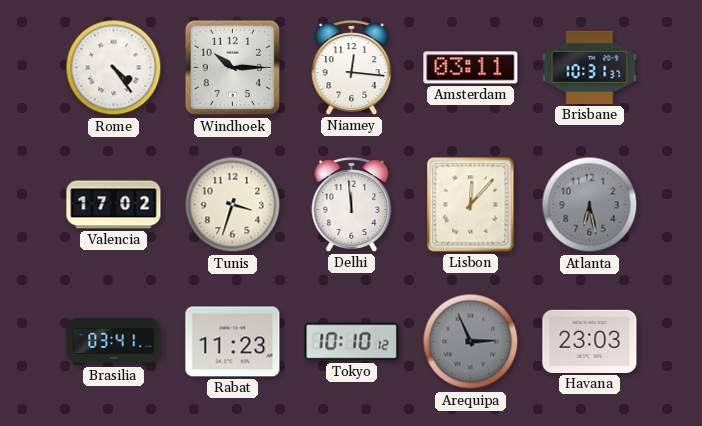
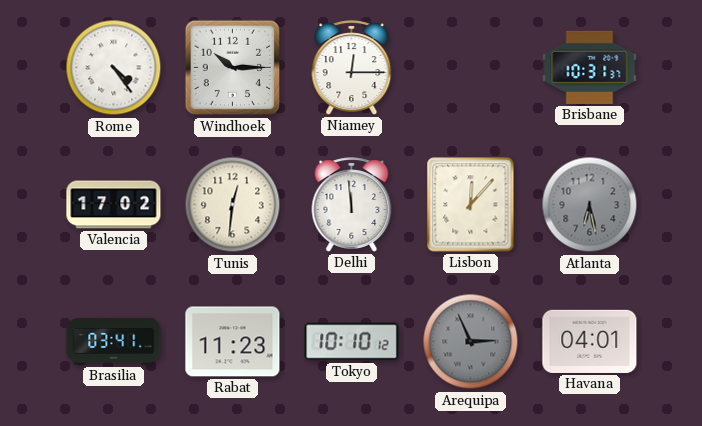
Niamey: 12:16 -> 12:15 (352, 68)
Amsterdam: 03:11 -> none (471, 68)
Tunis: 3:33 -> 12:31 (233, 205)
Havana: 23:03 -> 04:01 (590, 341)
